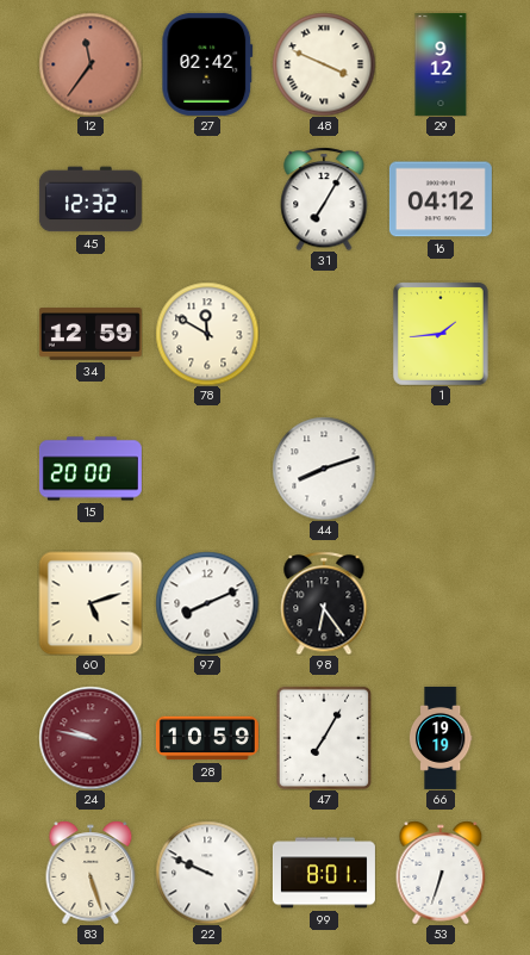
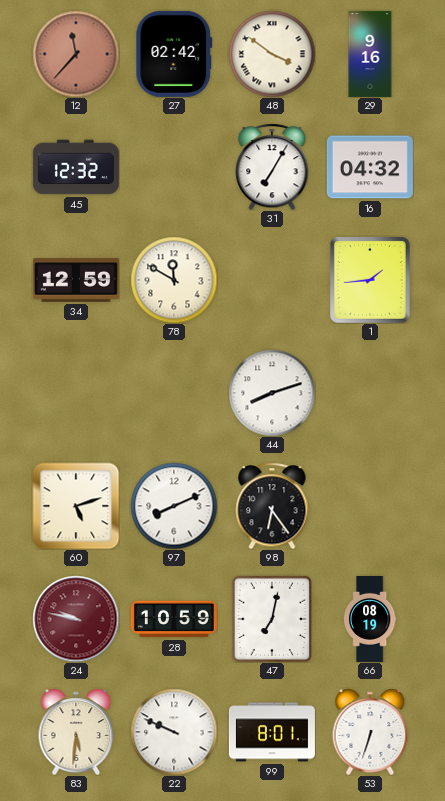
12: 11:36 -> 11:37 (76, 54)
48: 3:49 -> 3:51 (272, 54)
29: 9:12 -> 9:16 (370, 54)
16: 04:12 -> 04:32 (370, 167)
15: 20:00 -> none (91, 469)
47: 7:05 -> 7:02 (271, 619)
66: 19:19 -> 08:19 (370, 619)
83: 5:27 -> 5:31 (76, 732)
